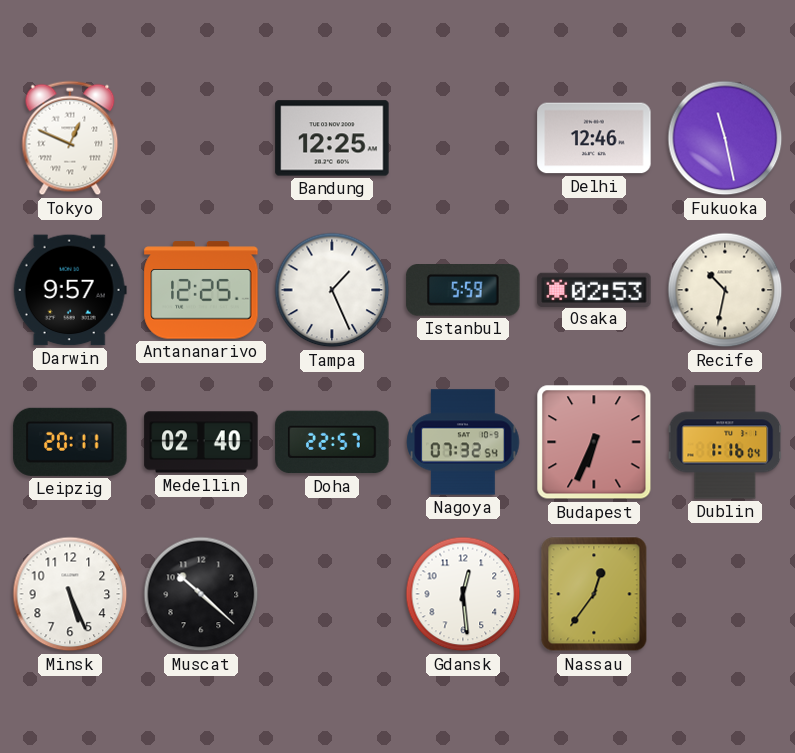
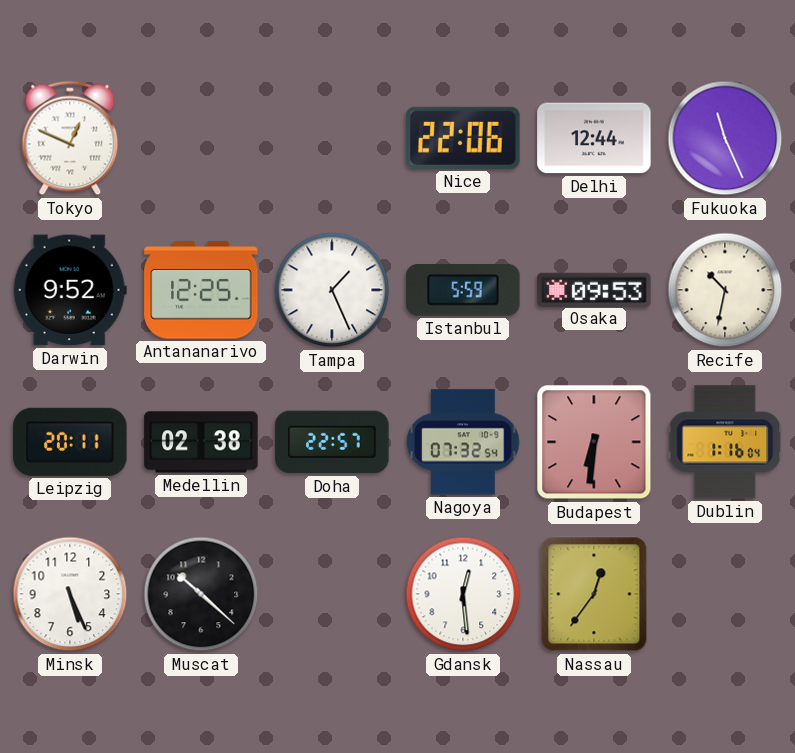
Bandung: 12:25 -> none (332, 138)
Nice: none -> 22:06 (463, 138)
Delhi: 12:46 -> 12:44 (594, 138)
Fukuoka: 11:28 -> 11:26 (725, 138)
Darwin: 9:57 -> 9:52 (70, 290)
Osaka: 02:53 -> 09:53 (594, 289)
Medellin: 02:40 -> 02:38 (201, 442)
Budapest: 6:34 -> 6:31 (594, 442)
